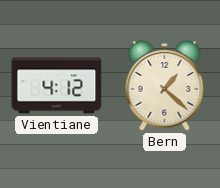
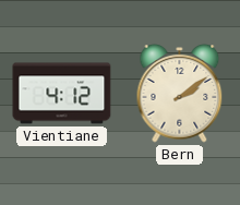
Bern: 1:22 -> 2:09 (180, 94)
